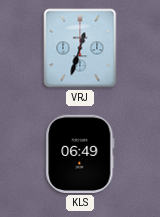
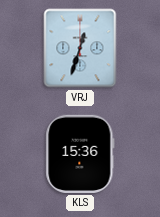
KLS: 06:49 -> 15:36 (80, 154)
